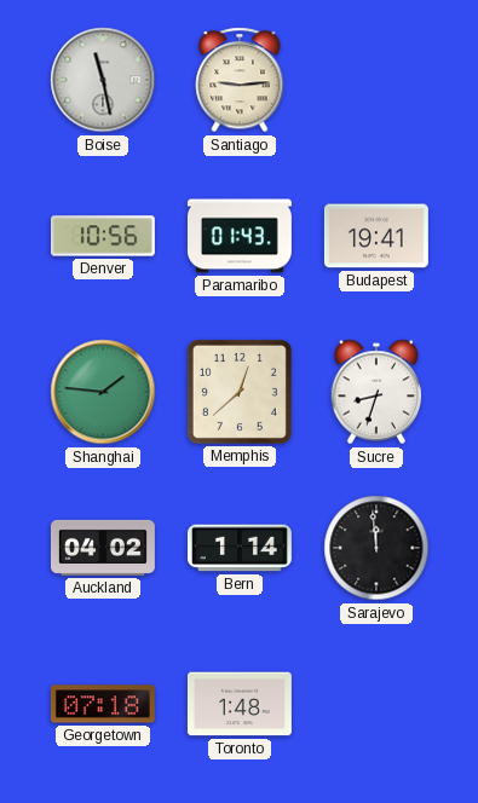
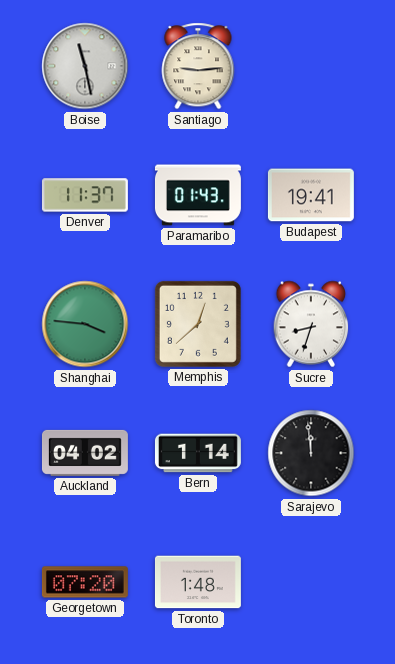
Denver: 10:56 -> 11:37 (85, 195)
Shanghai: 1:46 -> 3:46 (85, 324)
Georgetown: 07:18 -> 07:20 (85, 582)
